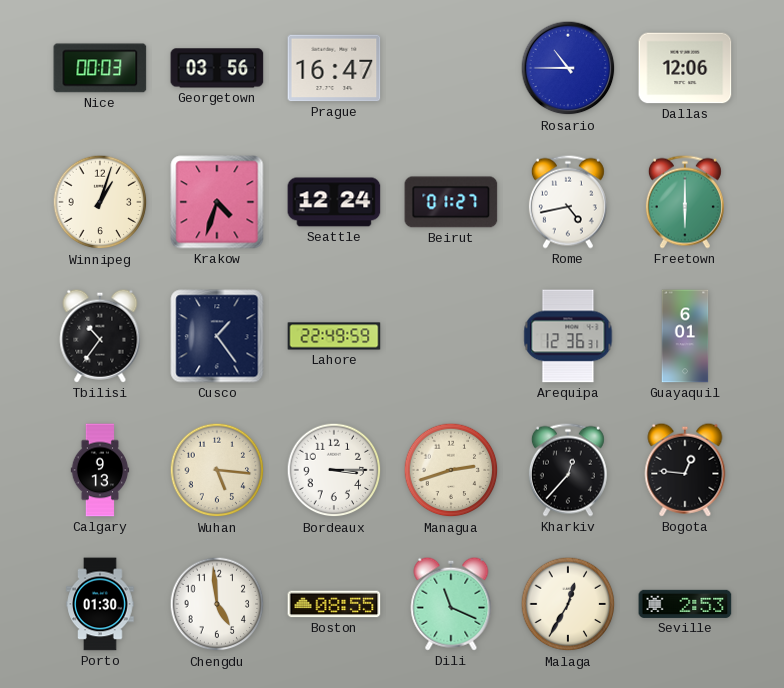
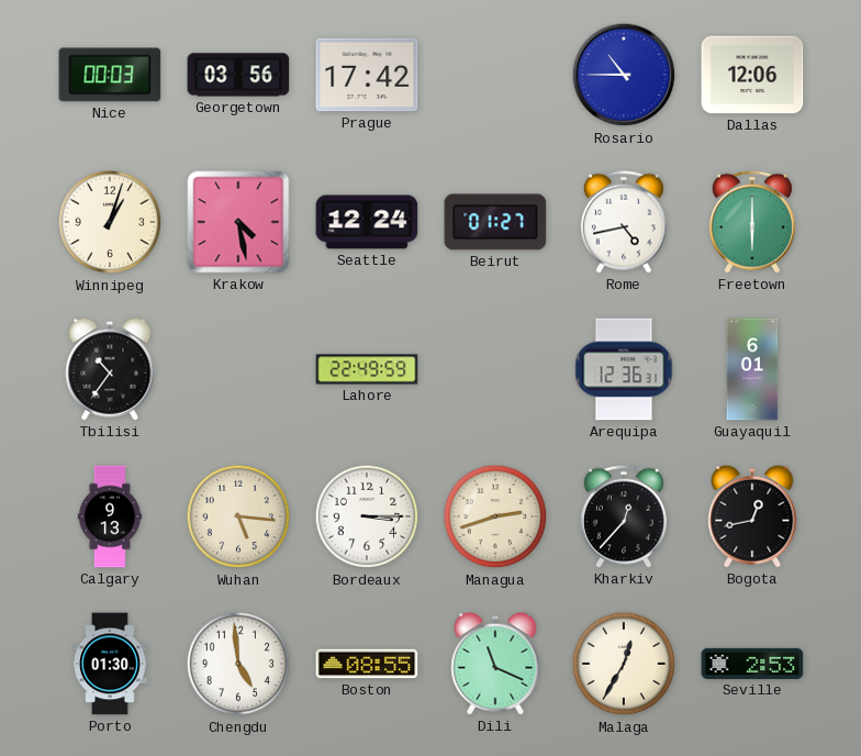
Prague: 16:47 -> 17:42 (367, 75)
Krakow: 4:33 -> 4:28 (238, 222)
Cusco: 1:24 -> none (217, 336)
Bogota: 12:46 -> 12:43 (752, 516)
